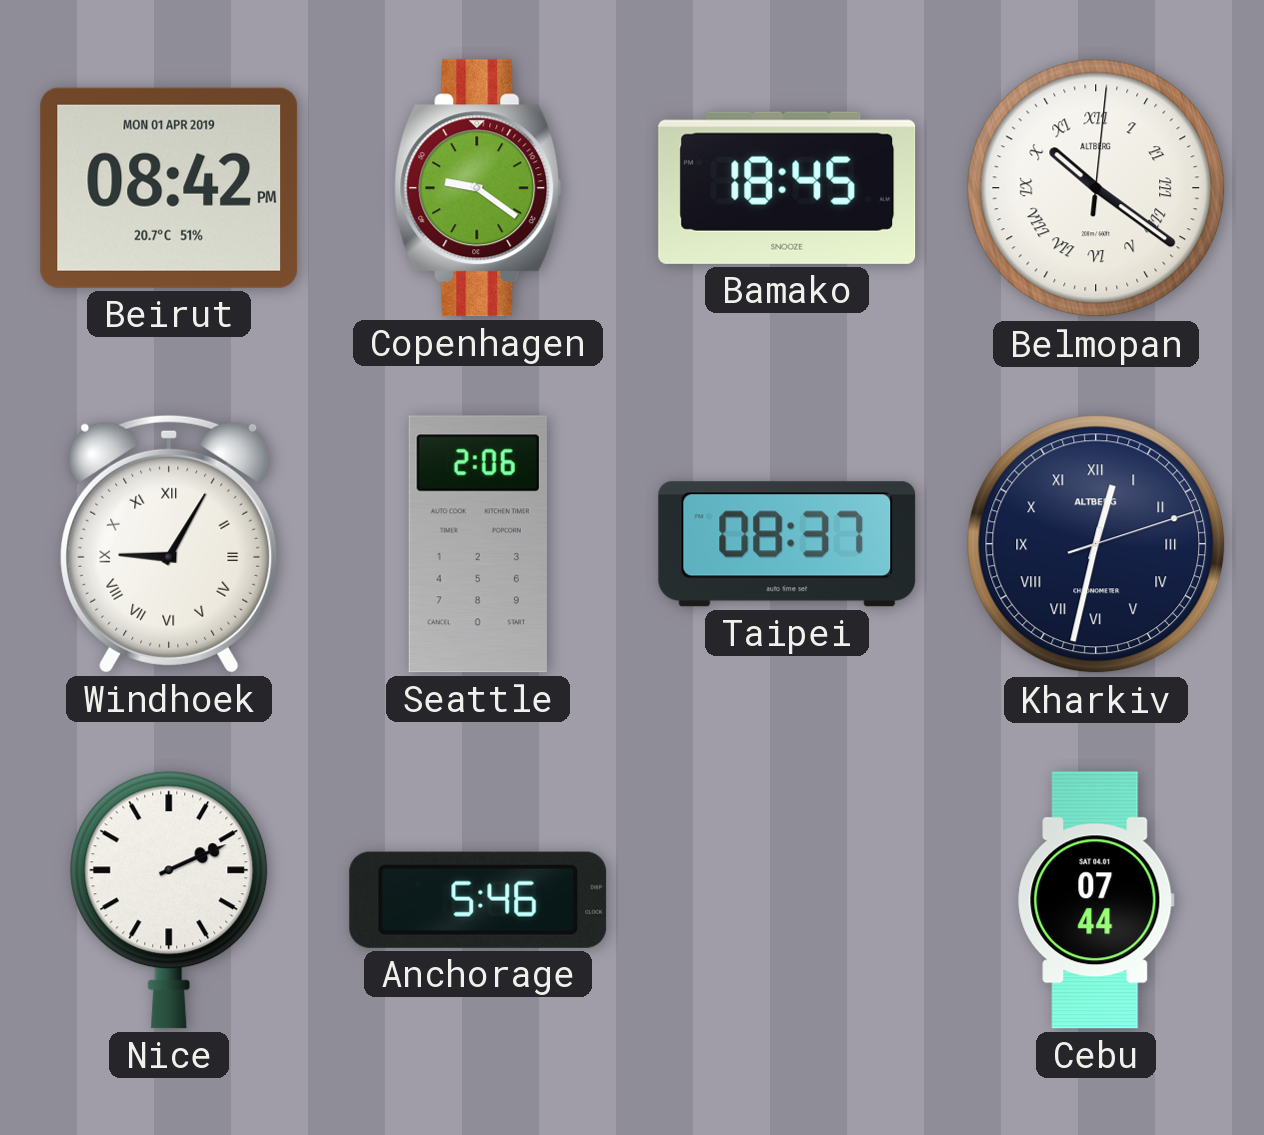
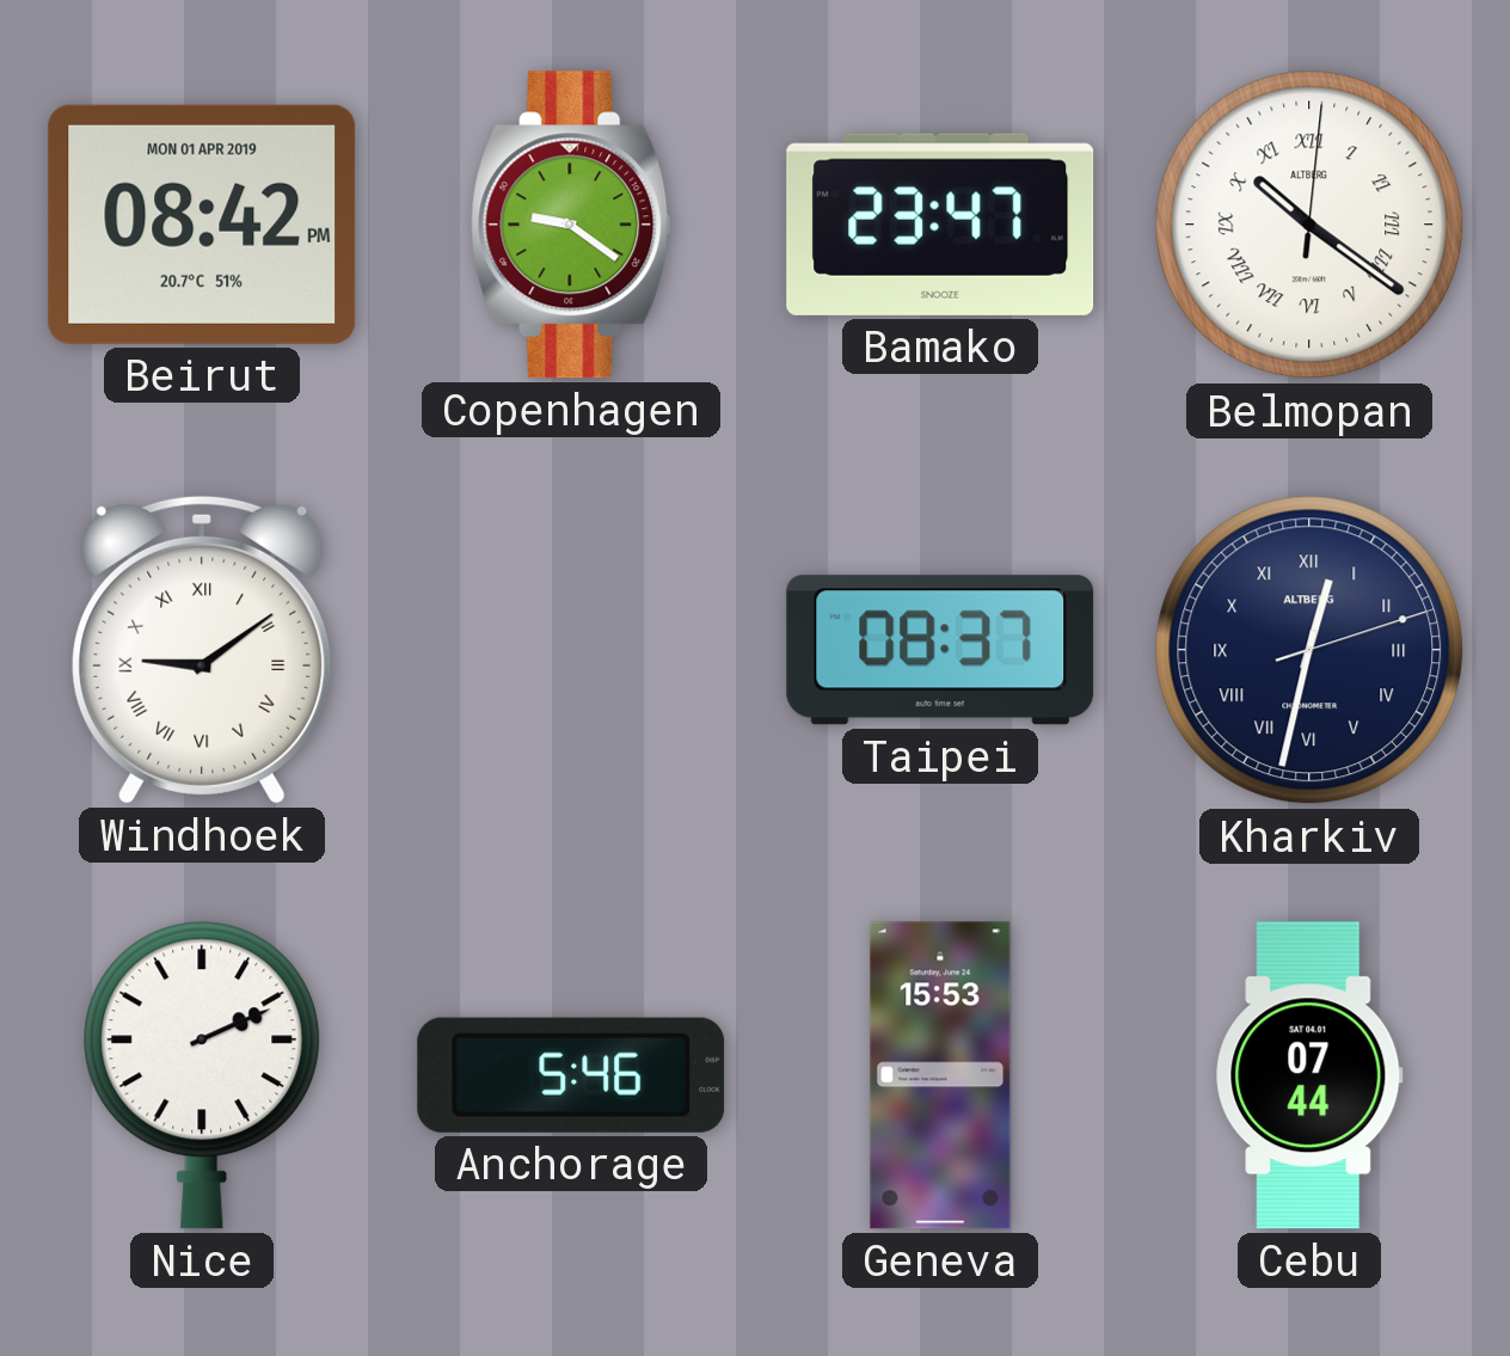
Bamako: 18:45 -> 23:47 (940, 225)
Windhoek: 9:05 -> 9:09 (202, 650)
Seattle: 2:06 -> none (478, 544)
Geneva: none -> 15:53 (940, 1075)
